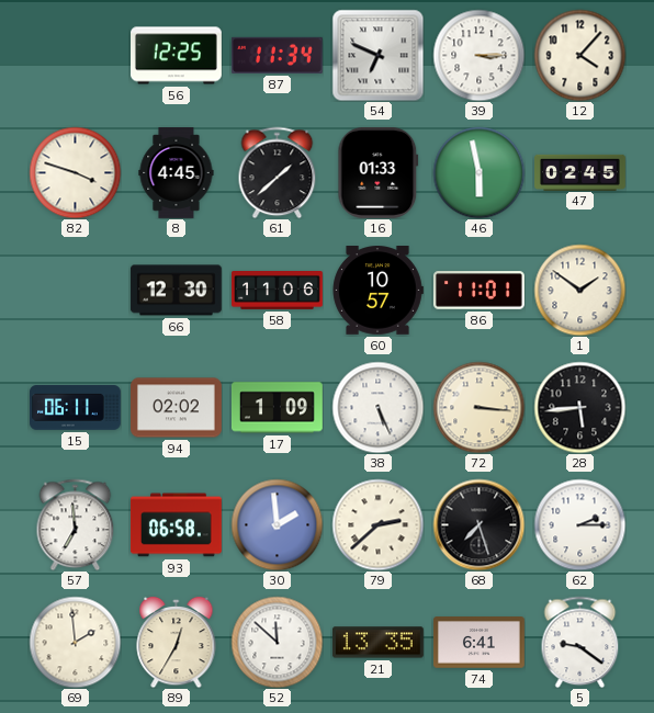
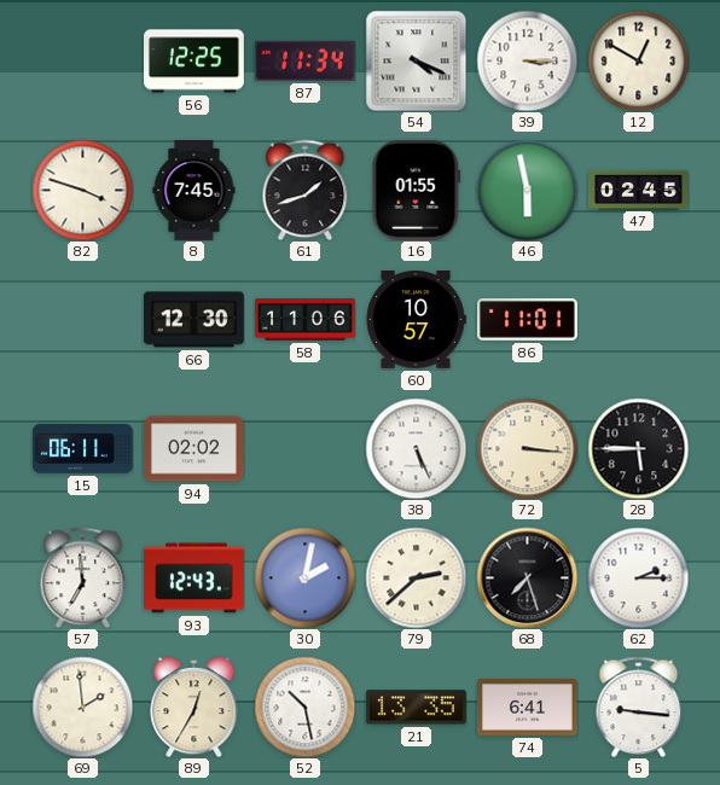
54: 6:49 -> 4:19 (416, 60)
12: 4:07 -> 12:50 (638, 60)
8: 4:45 -> 7:45 (194, 191)
61: 1:38 -> 1:42 (306, 190)
16: 01:33 -> 01:55 (417, 190)
1: 1:51 -> none (579, 290)
17: 1:09 -> none (277, 408)
28: 5:44 -> 5:45 (638, 448)
93: 06:58 -> 12:43 (193, 578)
30: 1:59 -> 2:02 (304, 577)
52: 11:52 -> 10:28 (304, 706)
5: 9:21 -> 9:16 (639, 706)
